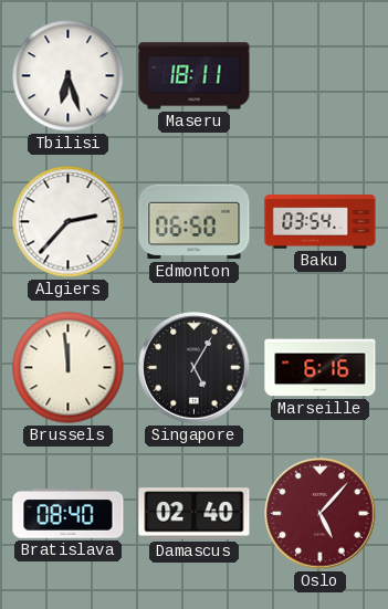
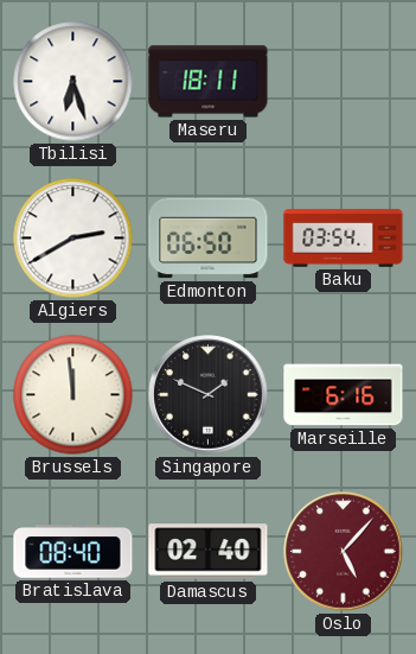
Algiers: 2:37 -> 2:40 (73, 239)
Singapore: 5:05 -> 1:49 (209, 395)
